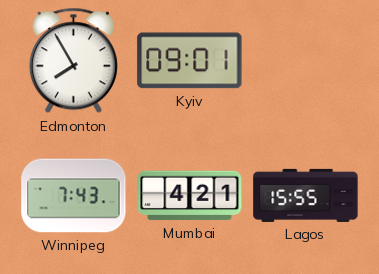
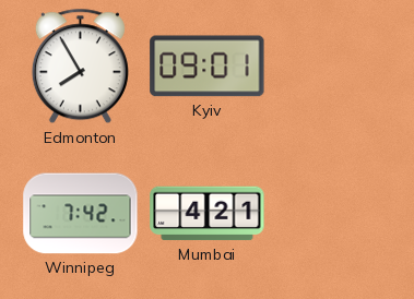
Winnipeg: 7:43 -> 7:42 (81, 214)
Lagos: 15:55 -> none (306, 195)
